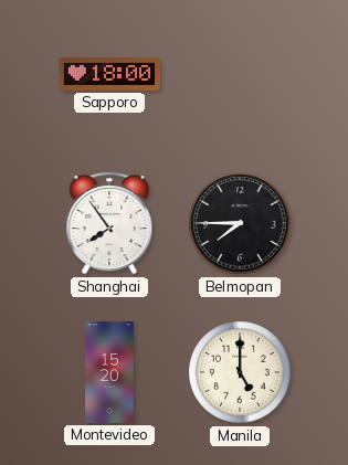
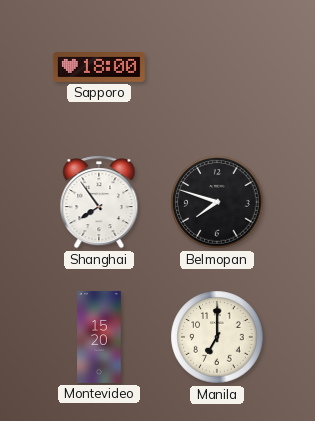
Belmopan: 7:45 -> 7:48 (217, 202)
Manila: 5:00 -> 7:00 (217, 337)
